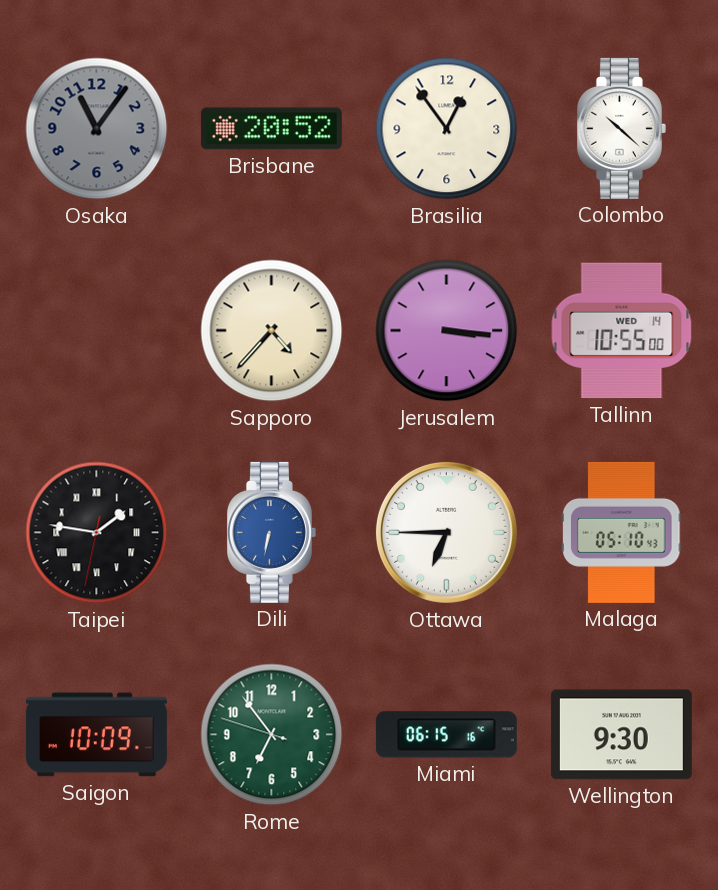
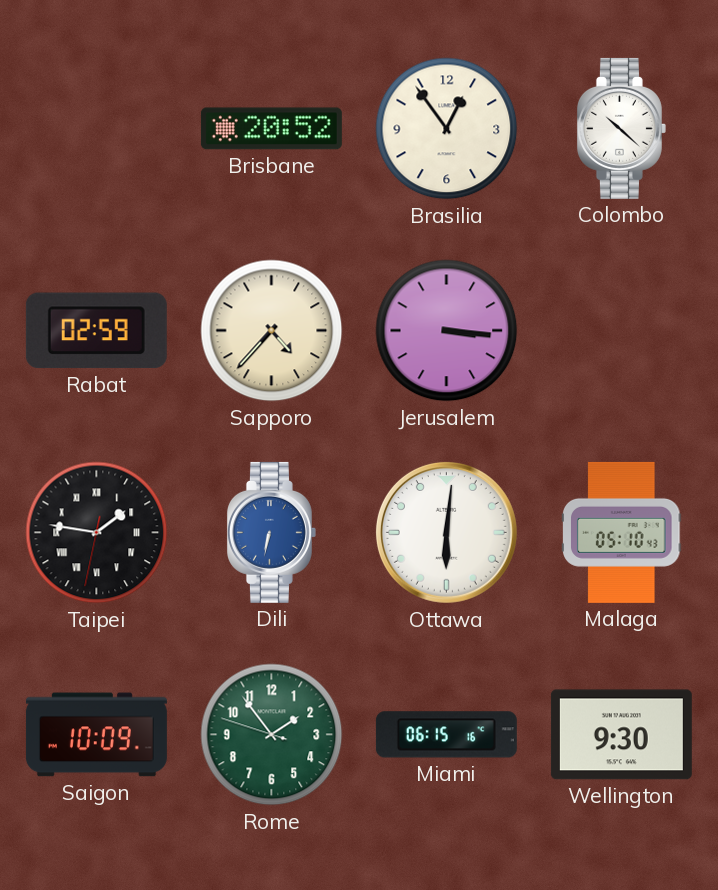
Osaka: 11:06 -> none (97, 129)
Rabat: none -> 02:59 (96, 331)
Tallinn: 10:55 -> none (622, 331)
Ottawa: 6:45 -> 6:01 (446, 532)
Rome: 6:53 -> 1:53 (272, 735)
